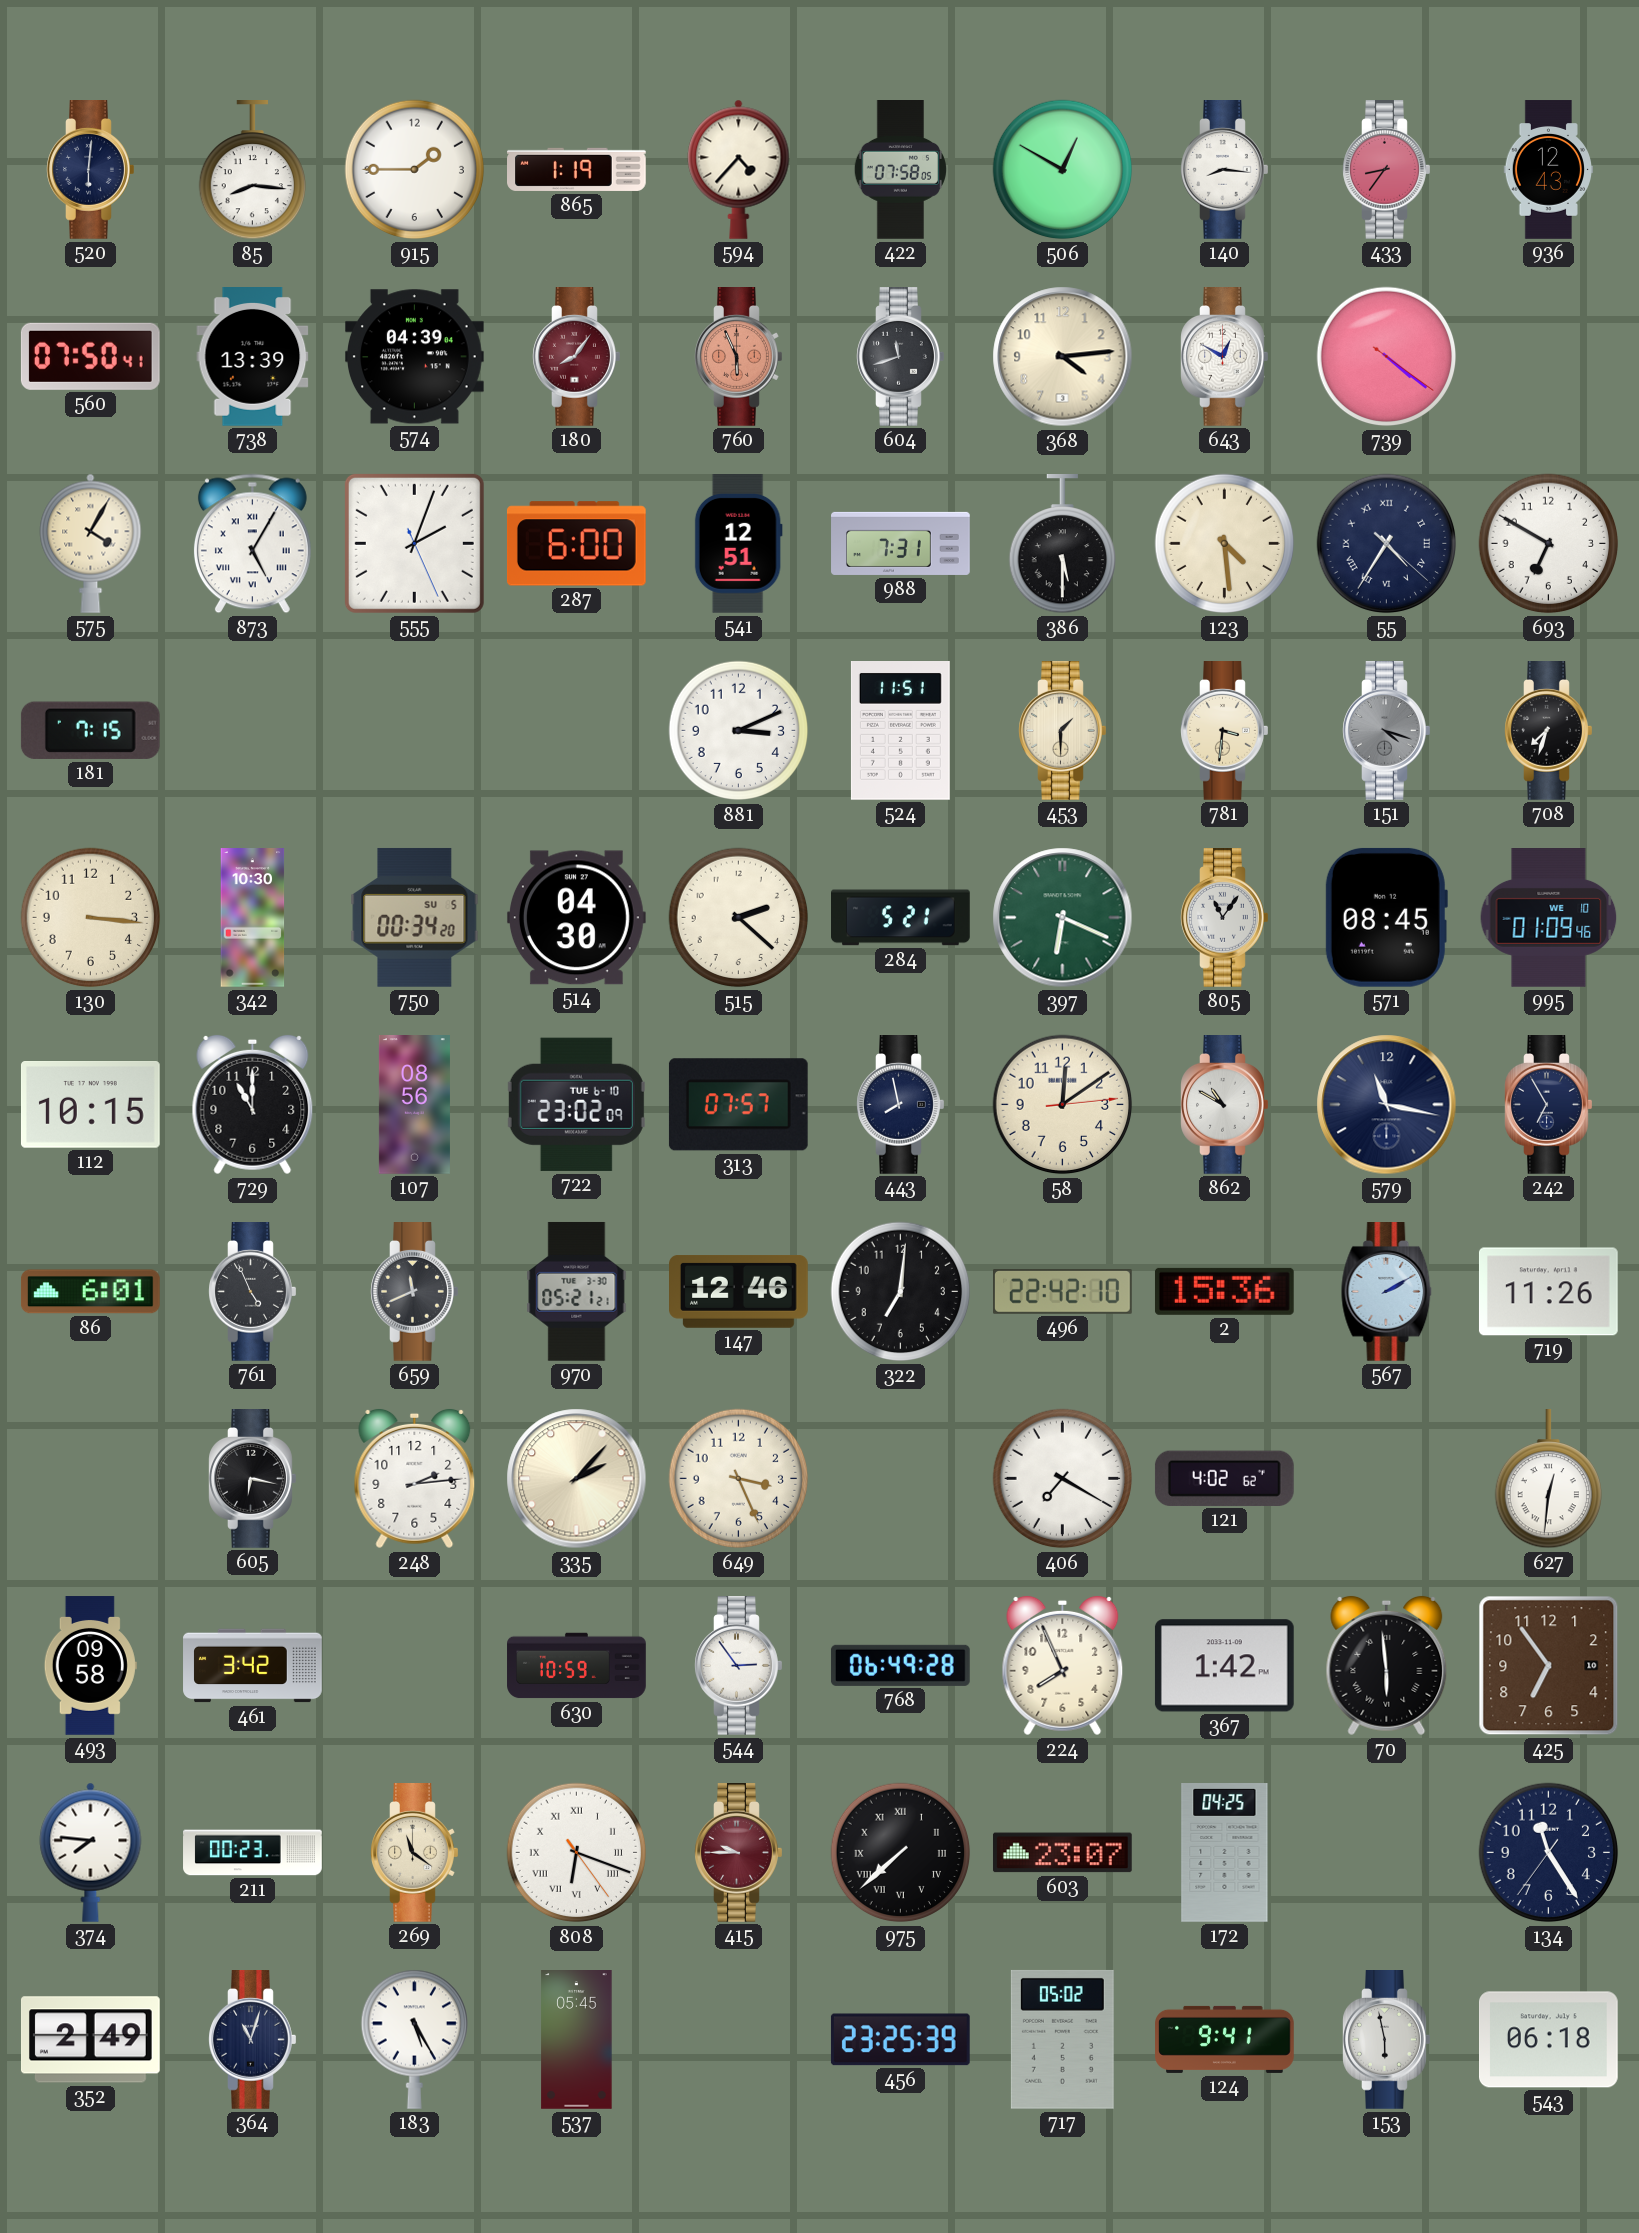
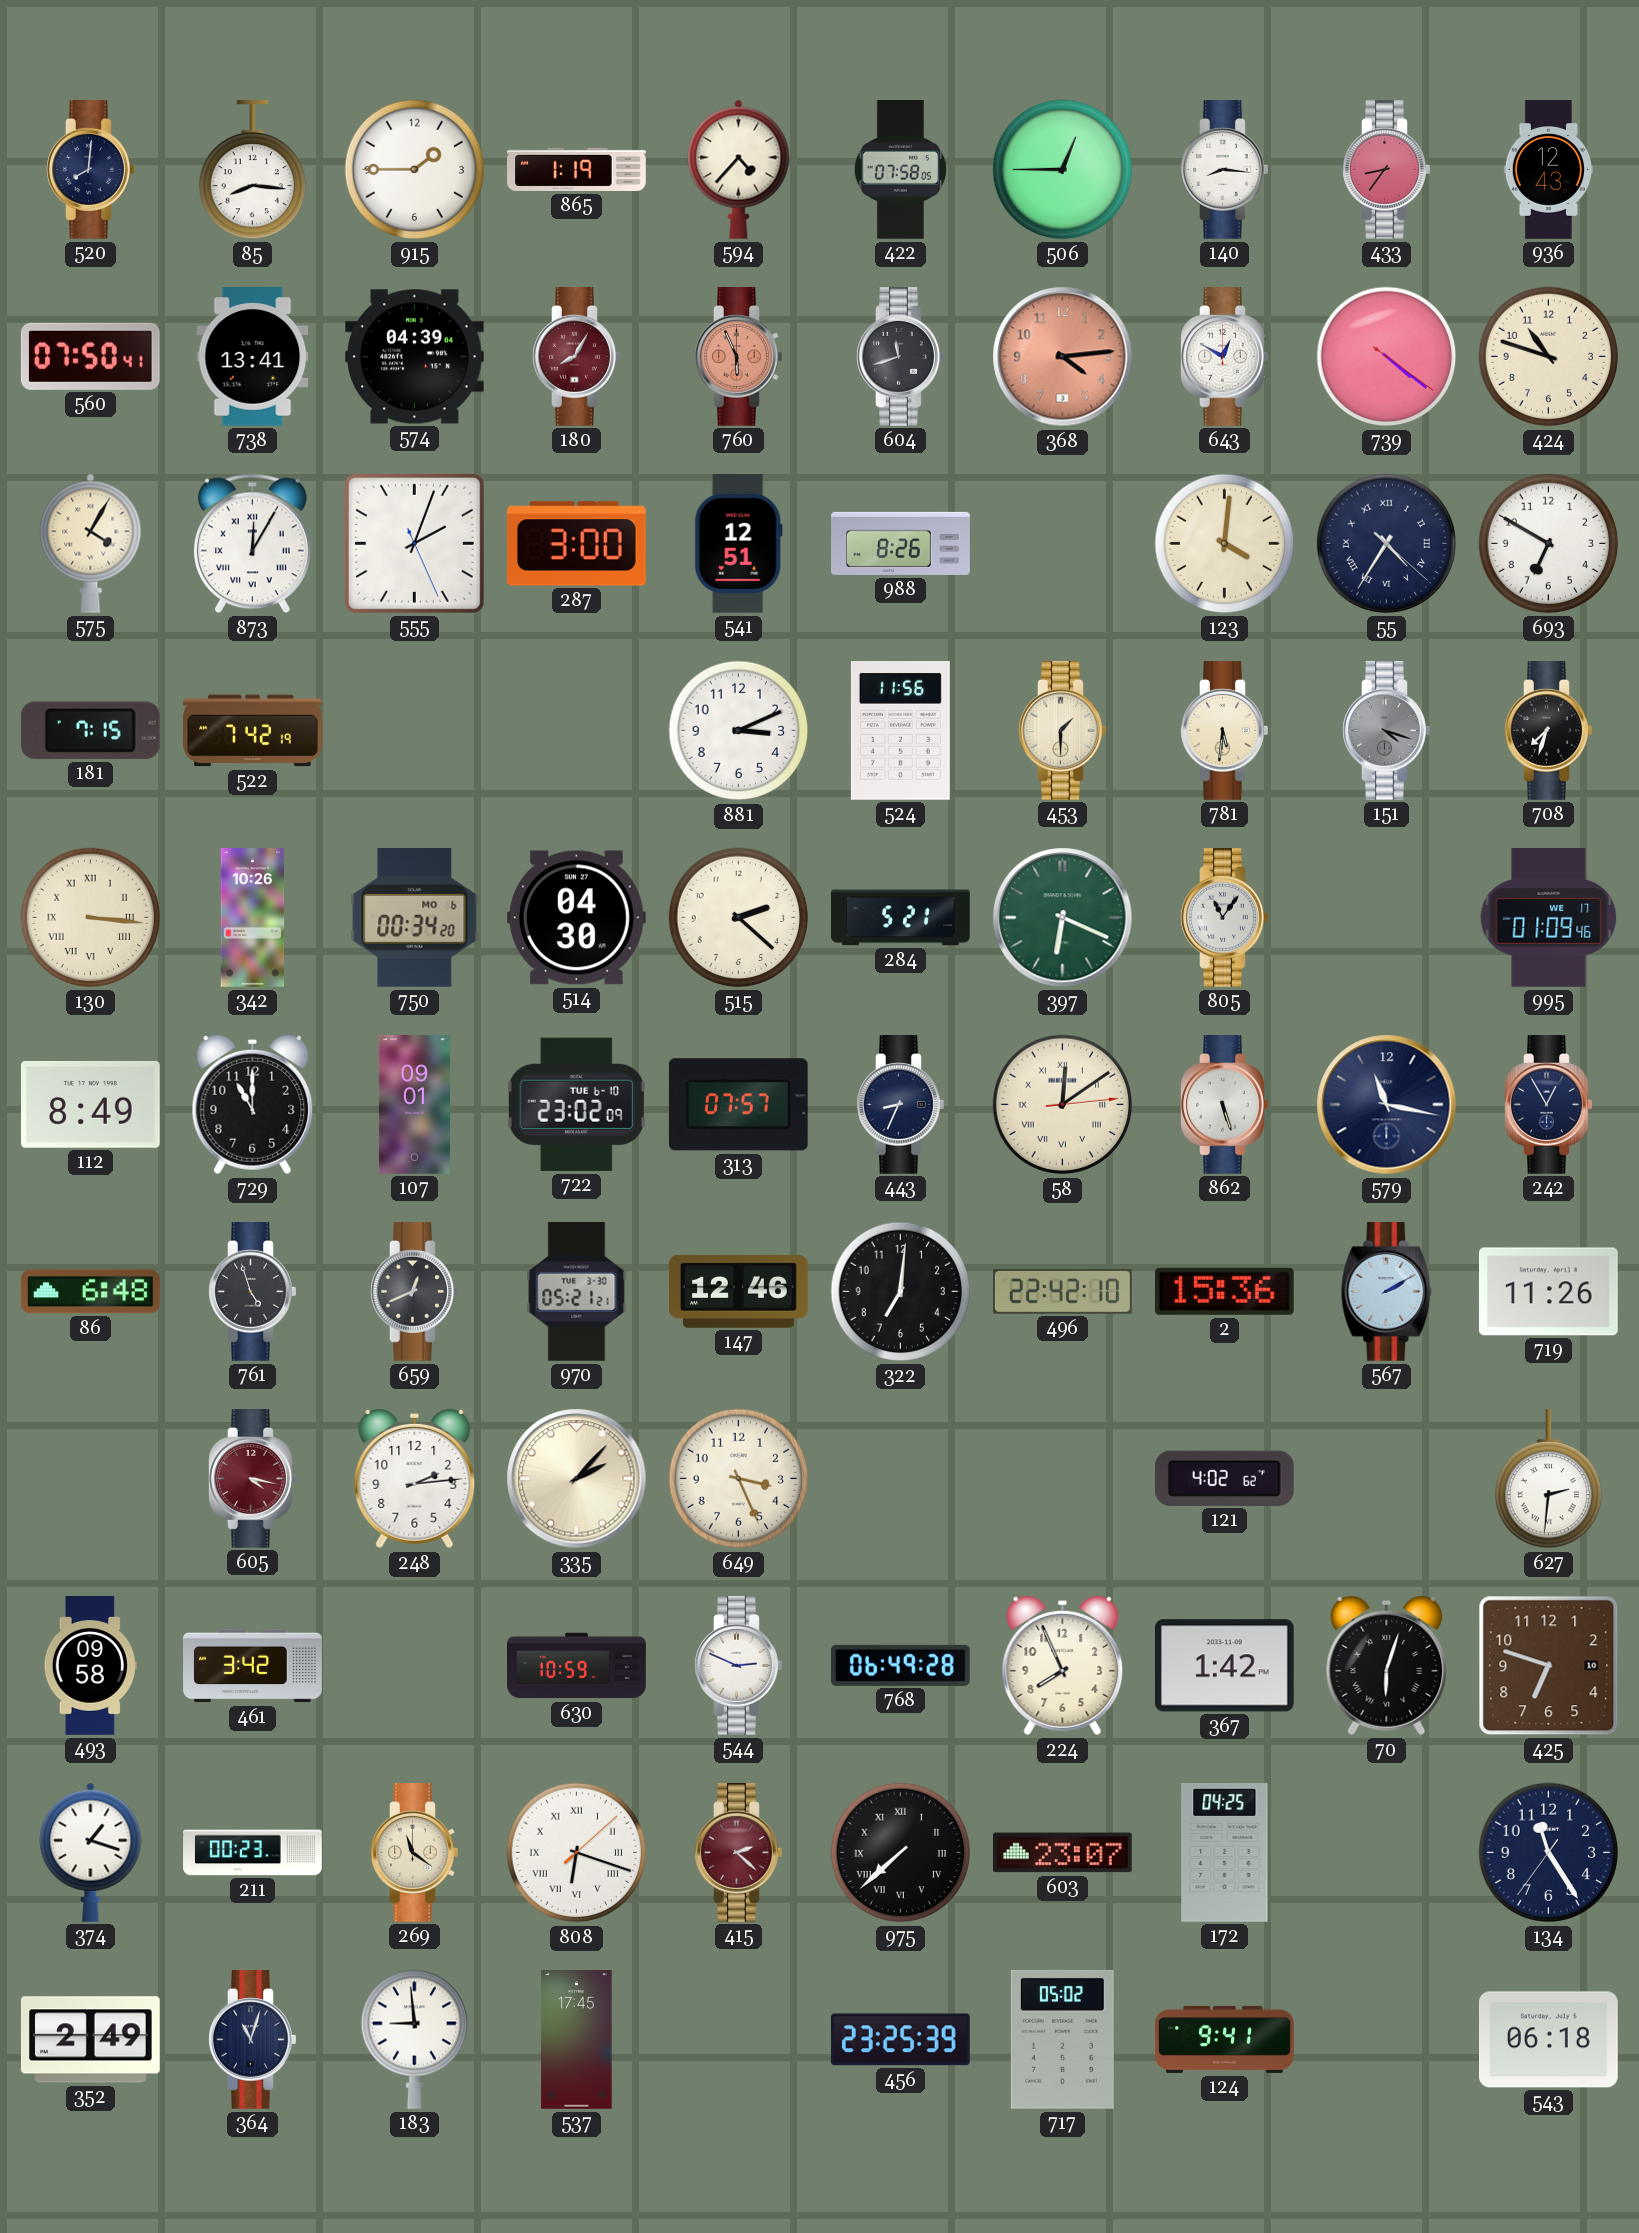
520: 6:01 -> 8:01 (91, 170)
506: 12:50 -> 12:45 (1063, 170)
738: 13:39 -> 13:41 (253, 357)
180: 8:06 -> 8:05 (577, 357)
368 dial: cream -> salmon (1063, 357)
424: none -> 10:48 (1549, 357)
873: 5:05 -> 12:05 (252, 544)
287: 6:00 -> 3:00 (576, 544)
988: 7:31 -> 8:26 (901, 543)
386: 5:30 -> none (1062, 544)
123: 4:29 -> 4:01 (1225, 544)
522: none -> 7:42 (253, 731)
524: 11:51 -> 11:56 (900, 731)
781: 3:31 -> 5:31 (1225, 731)
130 numerals: Arabic -> Roman (91, 918)
342: 10:30 -> 10:26 (253, 918)
750 date: SU 5 -> MO 6 (415, 917)
571: 08:45 -> none (1386, 917)
995 date: WE 10 -> WE 17 (1549, 918)
112: 10:15 -> 8:49 (90, 1105)
107: 08:56 -> 09:01 (414, 1105)
443: 7:58 -> 8:34 (901, 1105)
58 numerals: Arabic -> Roman (1063, 1105)
862: 10:50 -> 5:27 (1225, 1105)
242: 6:55 -> 12:55 (1549, 1105)
86: 6:01 -> 6:48 (90, 1292)
761: 4:56 -> 4:57 (253, 1292)
659: 11:41 -> 12:41 (415, 1292)
605: 6:17 -> 4:17 (253, 1479)
605 dial: black -> burgundy (253, 1479)
406: 7:20 -> none (1063, 1479)
627: 12:31 -> 2:31 (1548, 1479)
544: 2:54 -> 2:49 (739, 1666)
70: 5:59 -> 6:03 (1387, 1666)
425: 6:54 -> 6:48 (1549, 1666)
374: 7:46 -> 1:18 (91, 1852)
808: 6:18:24 -> 6:18:08 (577, 1853)
415: 9:45 -> 2:22 (739, 1853)
183: 5:25 -> 8:59 (414, 2039)
537: 05:45 -> 17:45 (577, 2040)
153: 5:58 -> none (1387, 2040)
